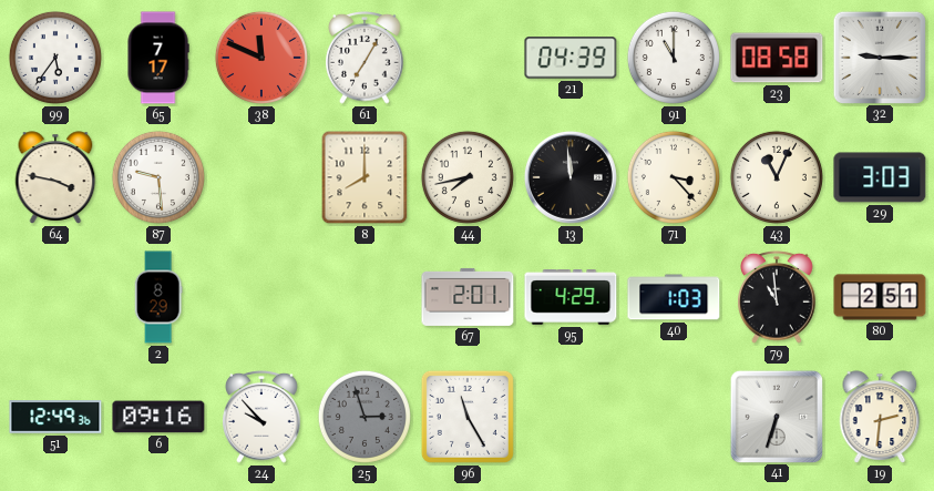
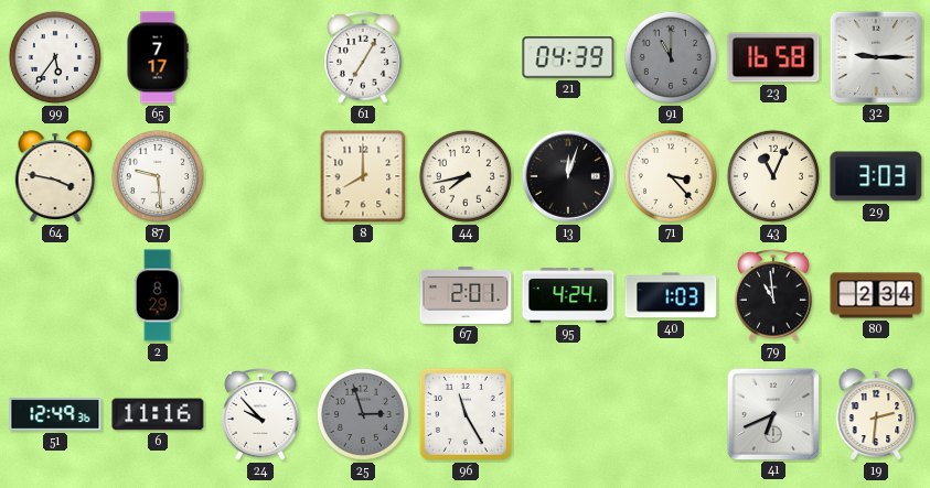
38: 11:49 -> none (261, 58)
91 dial: white -> grey (671, 57)
23: 08:58 -> 16:58 (773, 57)
13: 11:59 -> 12:03 (568, 176)
95: 4:29 -> 4:24 (568, 296)
80: 2:51 -> 2:34 (876, 295)
6: 09:16 -> 11:16 (158, 414)
41: 6:33 -> 6:41 (772, 413)
